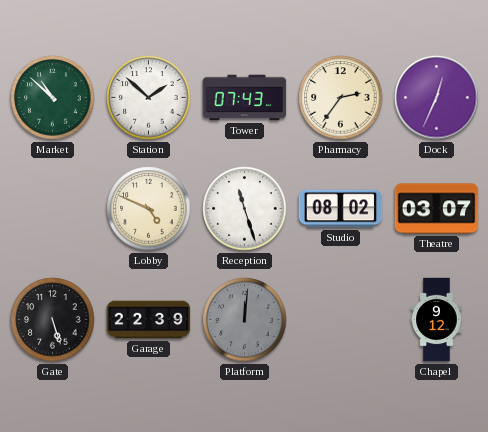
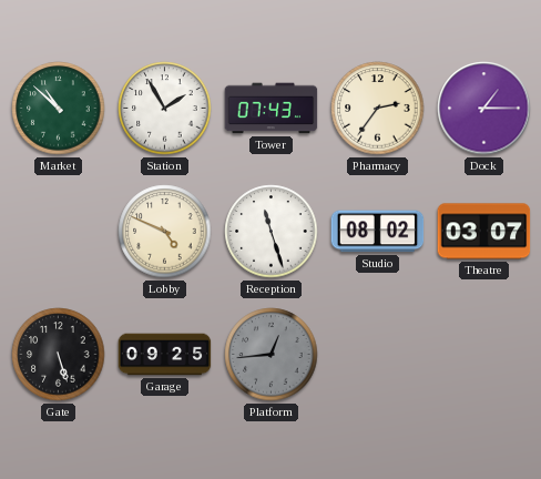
Station: 1:52 -> 1:55 (165, 109)
Dock: 12:34 -> 1:15 (484, 109)
Garage: 22:39 -> 09:25 (165, 355)
Platform: 12:01 -> 12:44 (272, 355)
Chapel: 9:12 -> none (437, 320)
